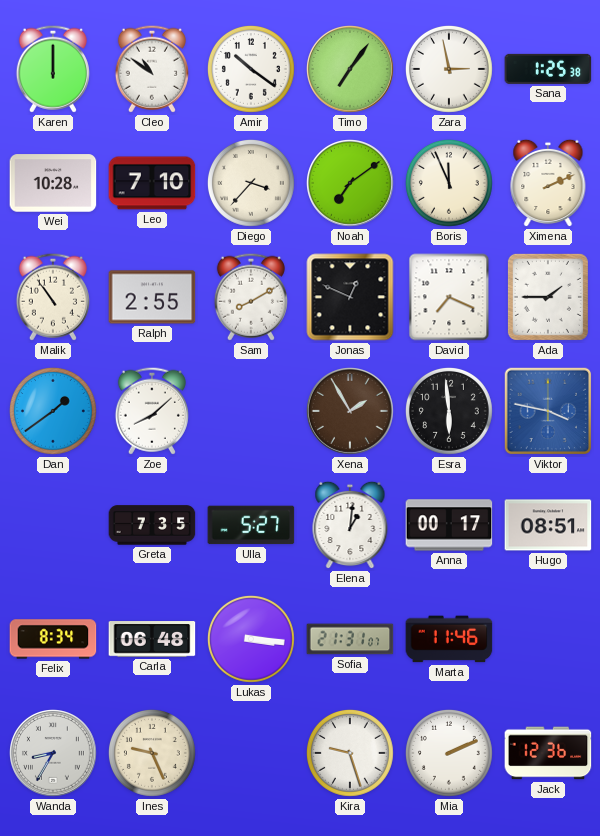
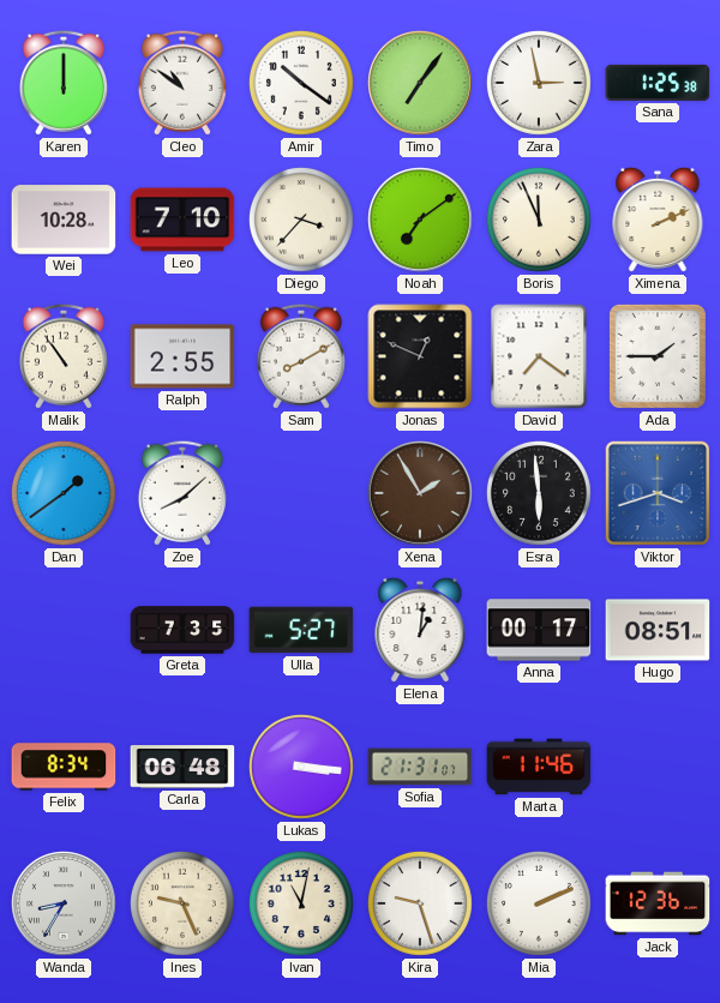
David: 7:19 -> 7:21 (539, 356)
Viktor: 3:47 -> 3:42 (658, 493)
Ivan: none -> 11:02 (301, 903)
